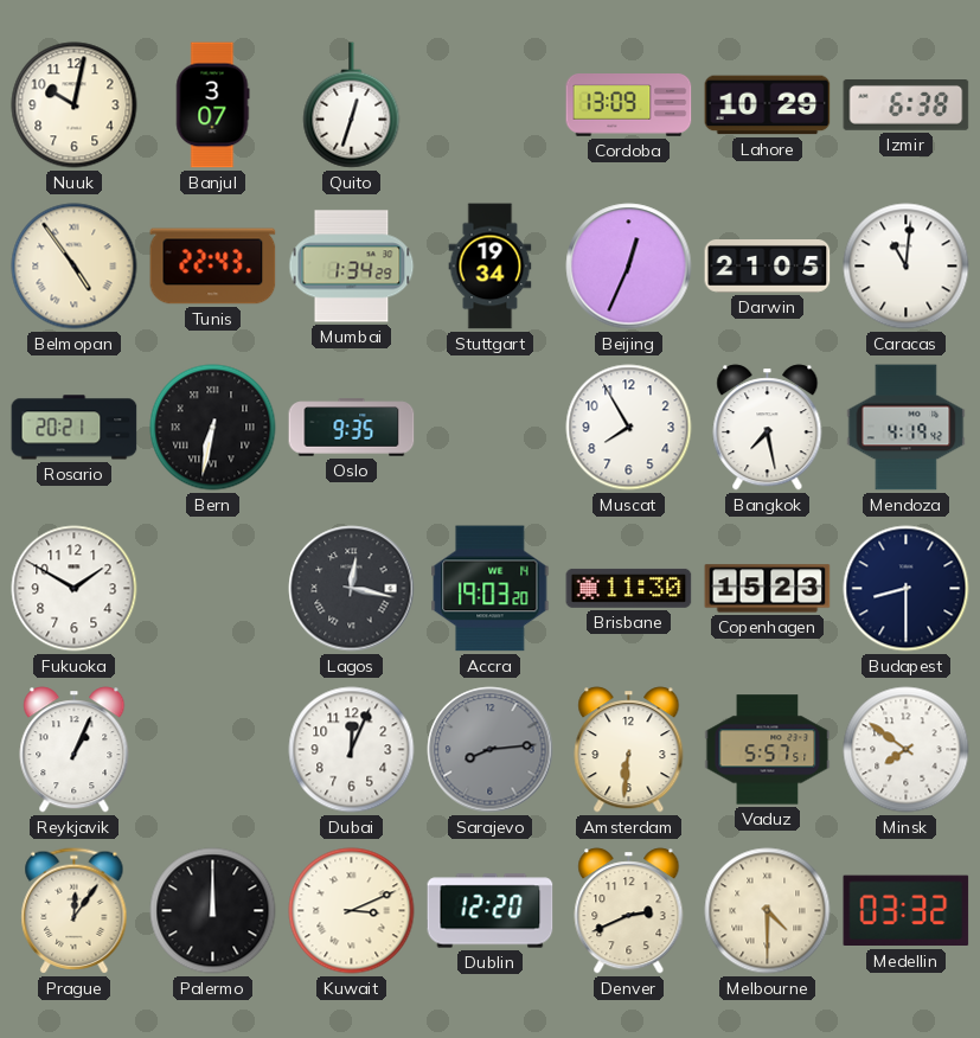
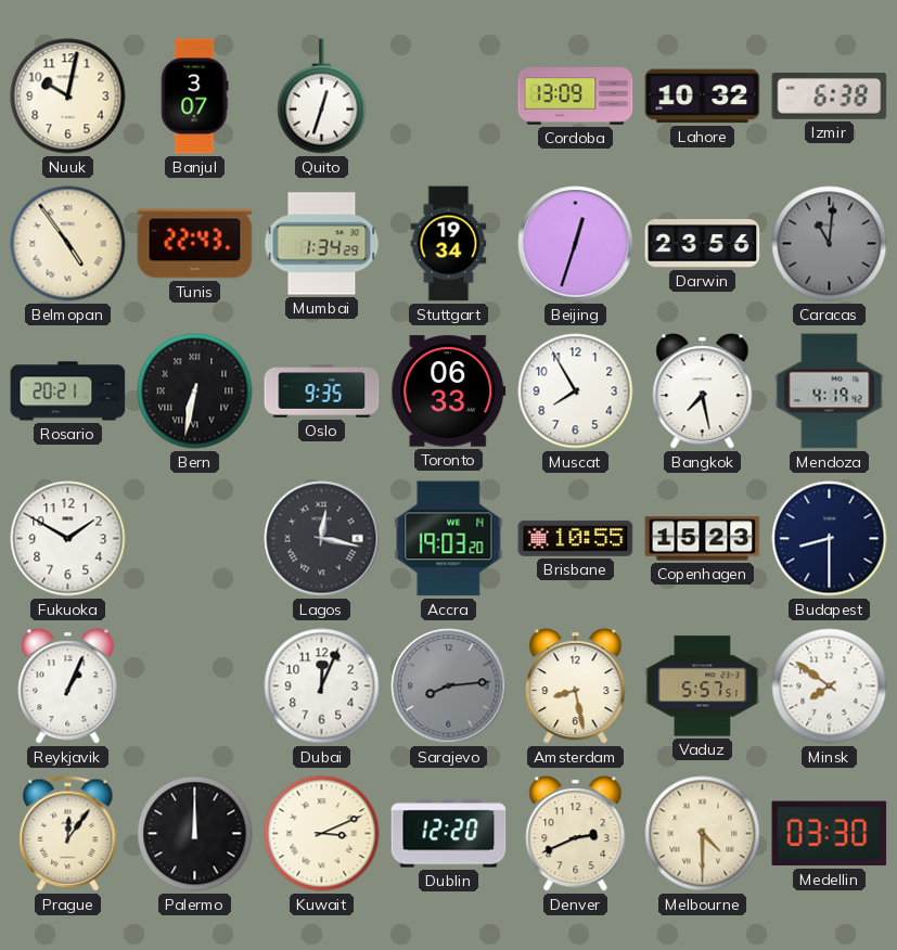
Lahore: 10:29 -> 10:32 (703, 97)
Beijing: 12:34 -> 12:33 (576, 244)
Darwin: 21:05 -> 23:56 (703, 244)
Caracas dial: white -> grey (830, 244)
Toronto: none -> 06:33 (449, 391)
Brisbane: 11:30 -> 10:55 (576, 538)
Amsterdam: 6:31 -> 8:28 (576, 686)
Medellin: 03:32 -> 03:30 (830, 834)
